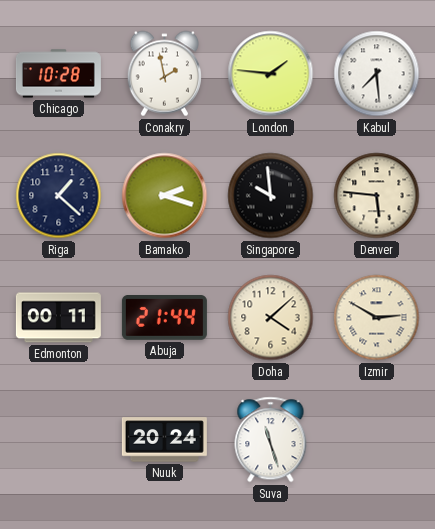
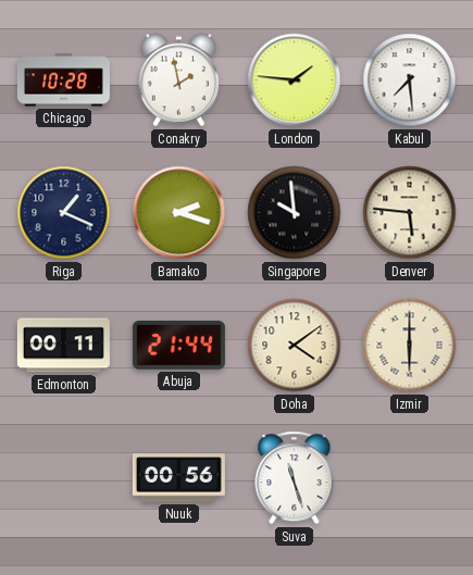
Riga: 1:22 -> 1:19 (64, 213)
Doha: 4:08 -> 4:09 (295, 346)
Izmir: 2:50 -> 6:00 (410, 346)
Nuuk: 20:24 -> 00:56 (178, 478)
